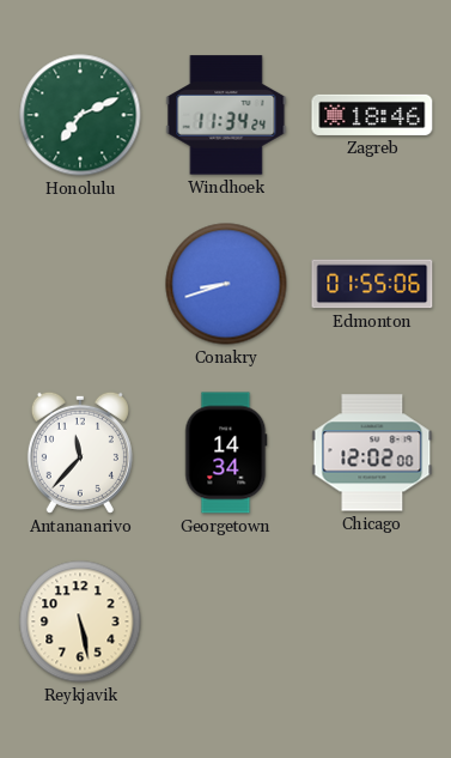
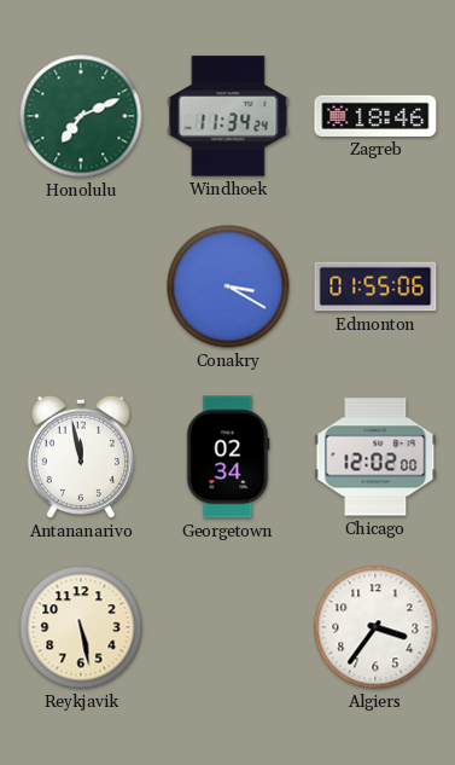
Conakry: 8:42 -> 3:20 (228, 286)
Antananarivo: 11:37 -> 11:58 (81, 457)
Georgetown: 14:34 -> 02:34 (228, 457)
Algiers: none -> 3:36 (375, 627)
